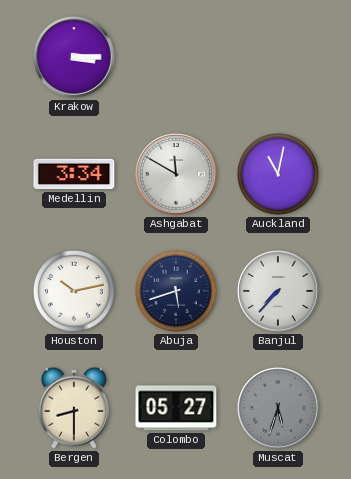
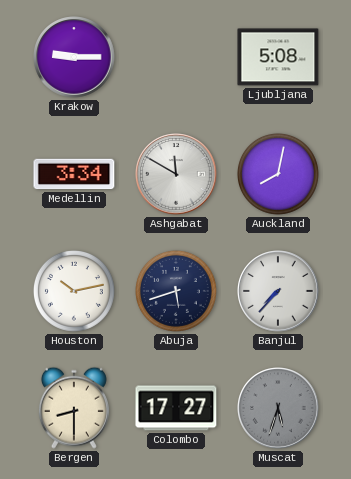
Krakow: 3:15 -> 9:15 (74, 57)
Ljubljana: none -> 5:08 (278, 57)
Auckland: 11:02 -> 8:02 (278, 174)
Colombo: 05:27 -> 17:27 (176, 408)
